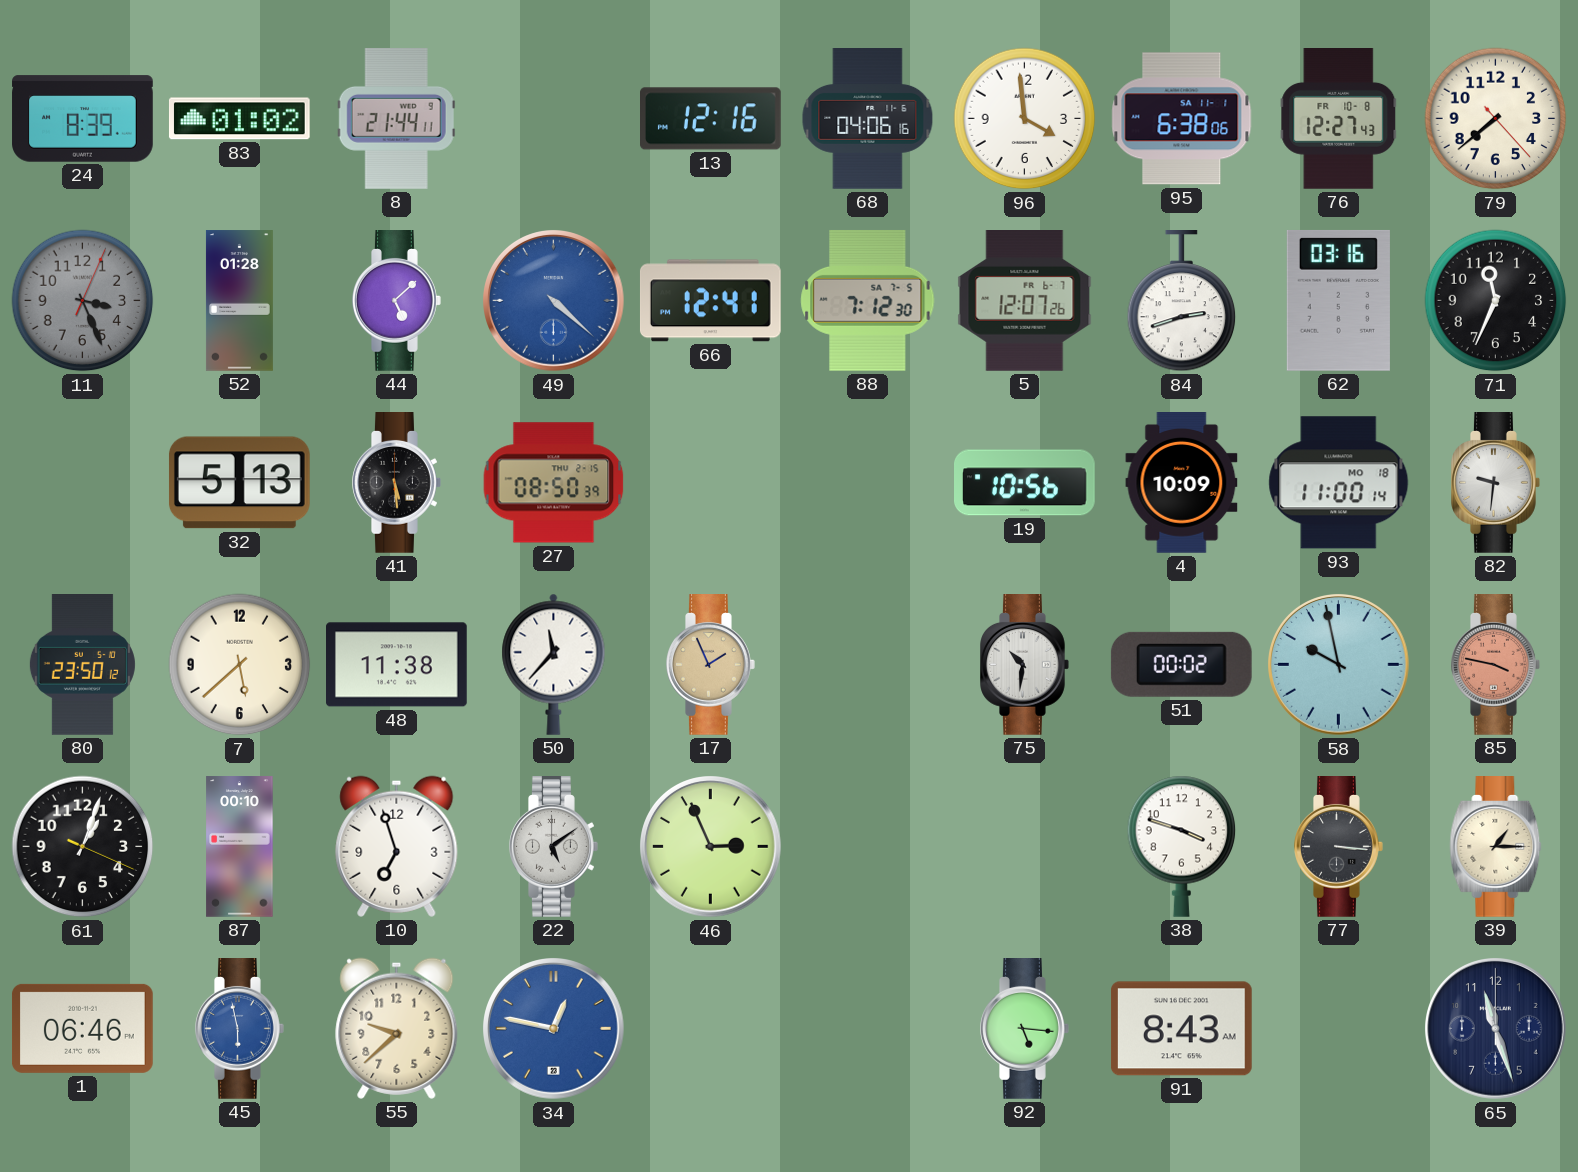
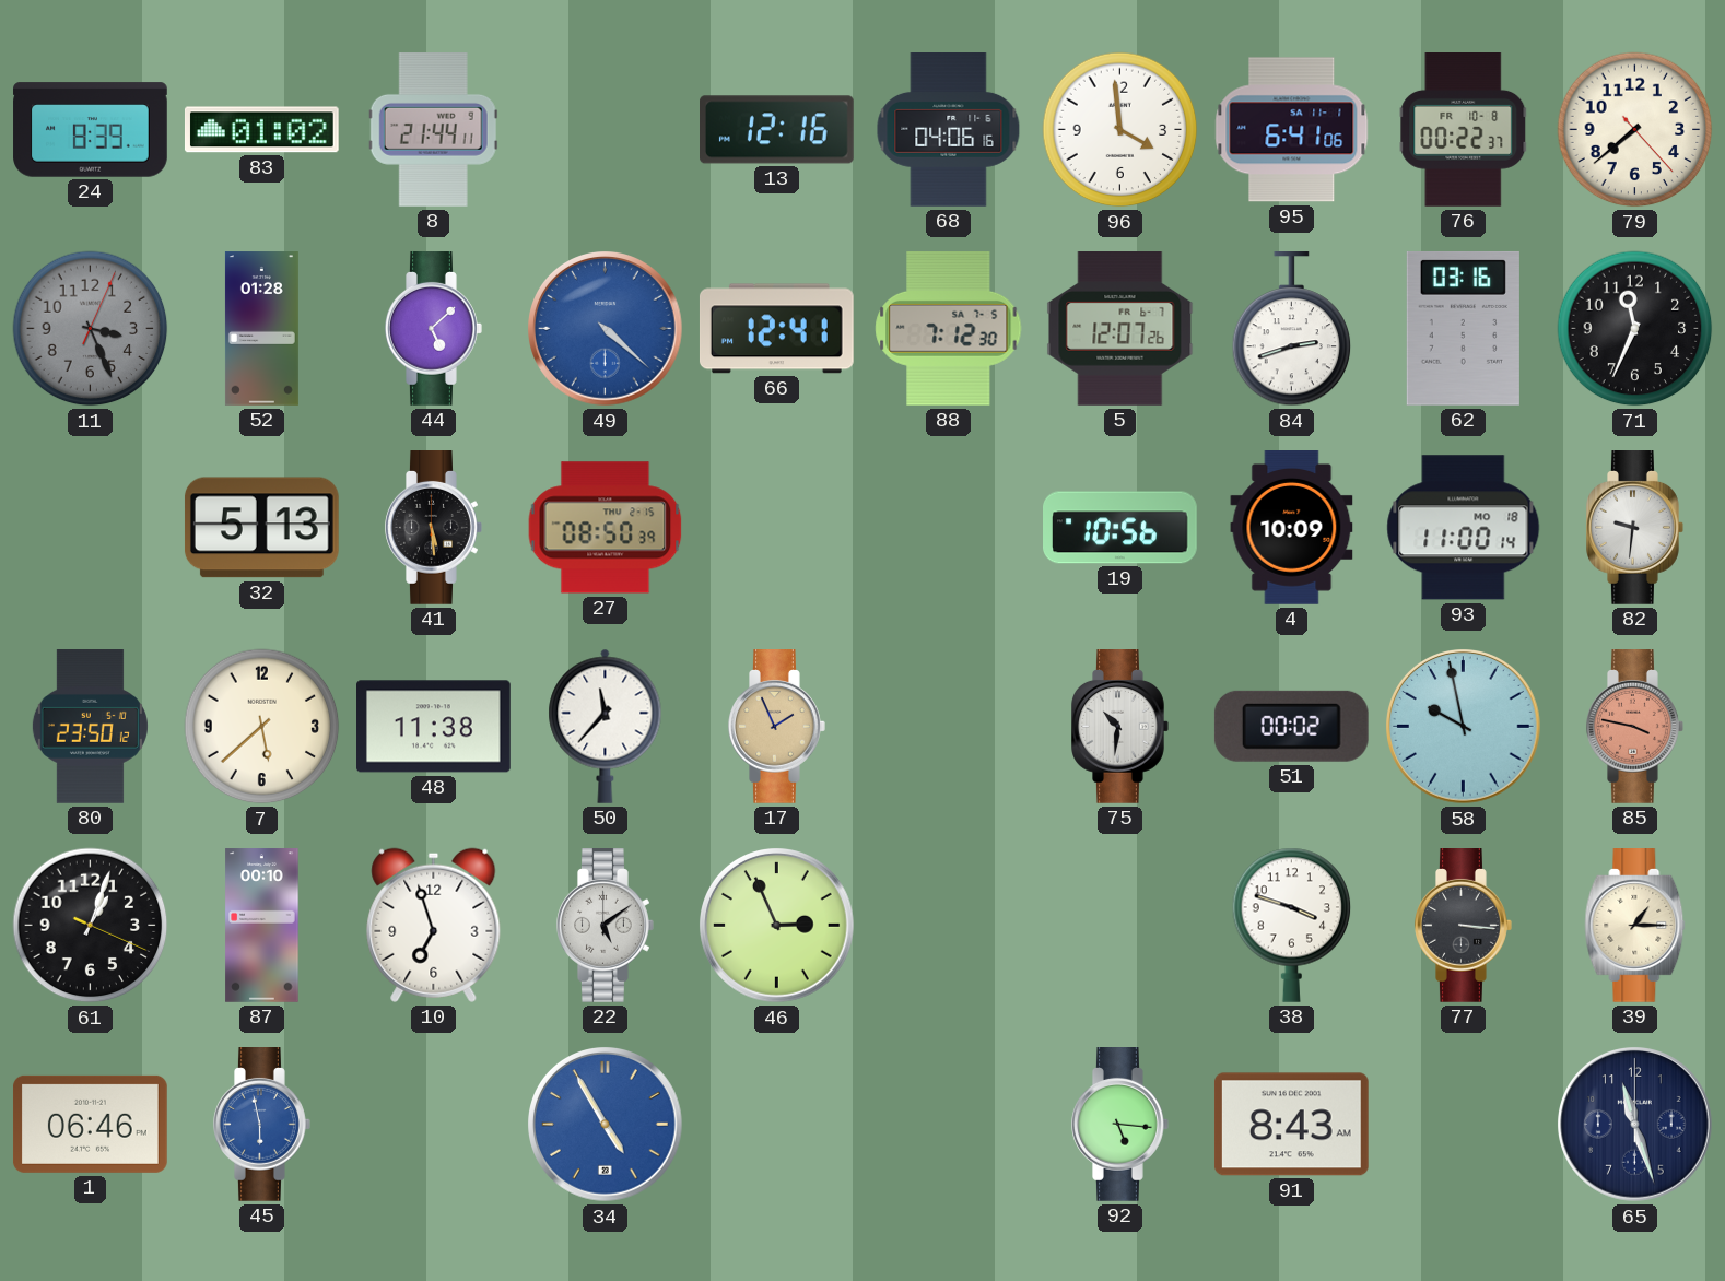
95: 6:38 -> 6:41 (1292, 130)
76: 12:27 -> 00:22 (1464, 130)
55: 9:38 -> none (397, 1028)
34: 12:47 -> 4:55 (606, 1125)
